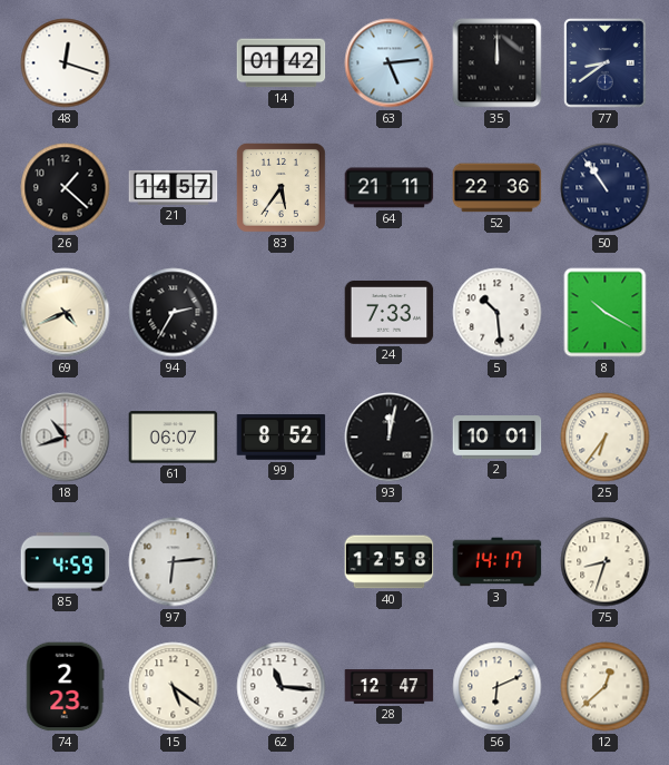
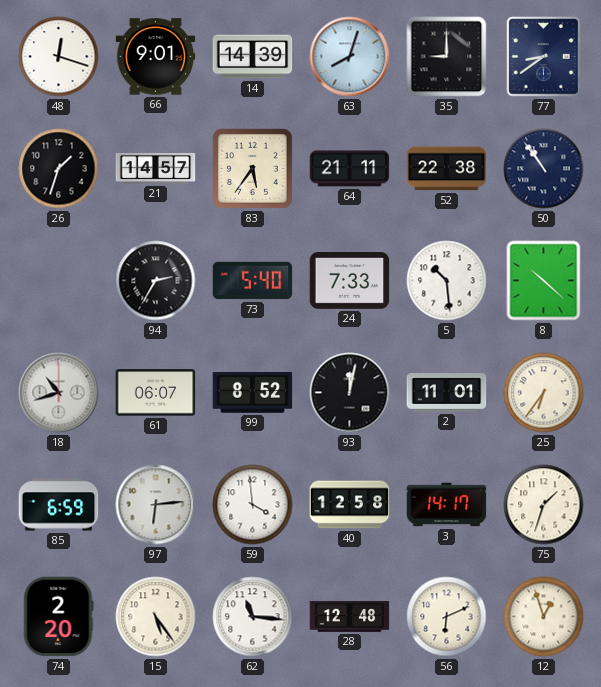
66: none -> 9:01 (156, 57)
14: 01:42 -> 14:39 (253, 57)
63: 5:14 -> 8:03 (350, 57)
35: 12:00 -> 9:00 (447, 57)
26: 1:22 -> 1:33 (59, 169)
52: 22:36 -> 22:38 (447, 169)
69: 4:41 -> none (66, 313)
73: none -> 5:40 (253, 281)
8: 10:20 -> 10:22 (544, 281)
2: 10:01 -> 11:01 (447, 393)
85: 4:59 -> 6:59 (59, 505)
59: none -> 3:59 (253, 505)
75: 8:33 -> 1:33 (544, 505)
74: 2:23 -> 2:20 (58, 617)
15: 5:21 -> 5:24 (156, 617)
28: 12:47 -> 12:48 (350, 617)
12: 12:38 -> 12:57 (544, 617)
